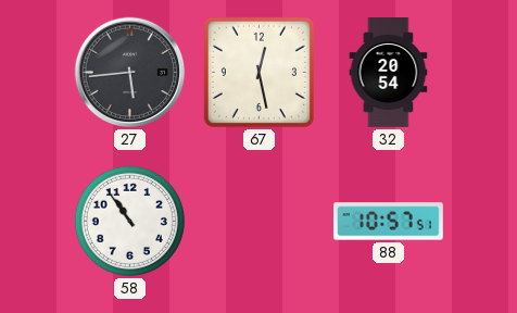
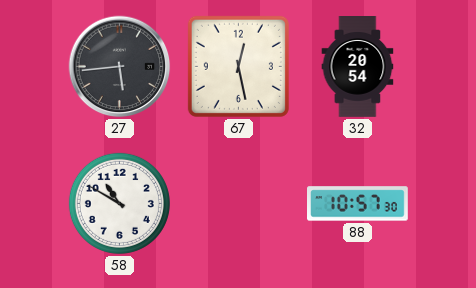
58: 10:54 -> 10:50 (119, 203)
88: 10:57:51 -> 10:57:30 (358, 204)
